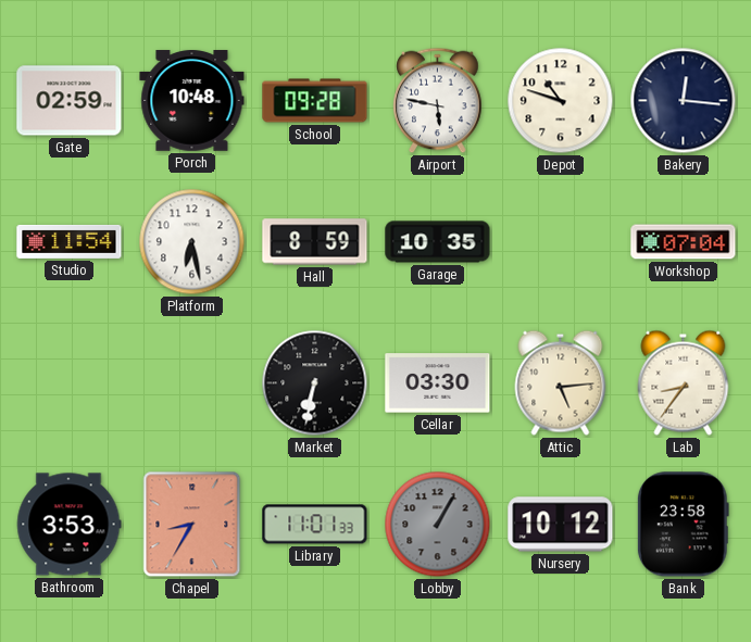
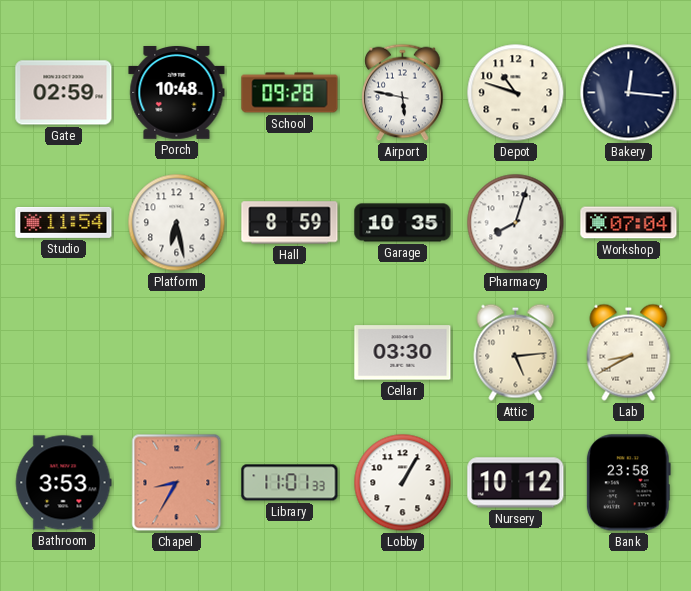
Pharmacy: none -> 8:03 (516, 223)
Market: 6:32 -> none (315, 383)
Lab: 8:36 -> 8:40 (629, 352)
Lobby dial: grey -> white (403, 483)
